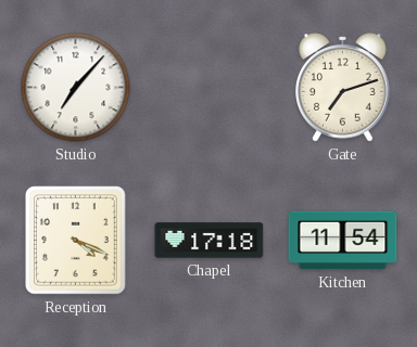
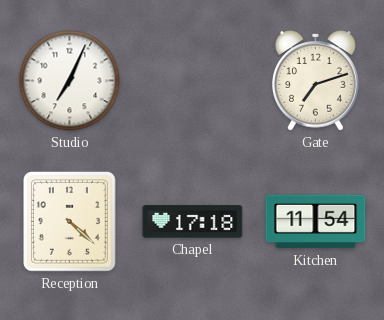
Studio: 7:07 -> 7:04 (70, 81)
Reception: 4:19 -> 4:22 (70, 222)
